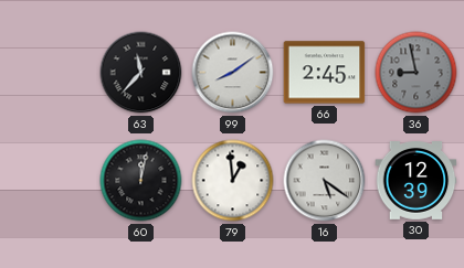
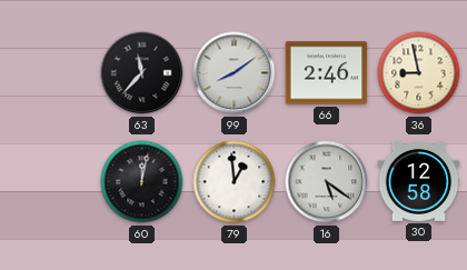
66: 2:45 -> 2:46 (327, 73)
36 dial: grey -> cream (419, 73)
30: 12:39 -> 12:58 (419, 182)
